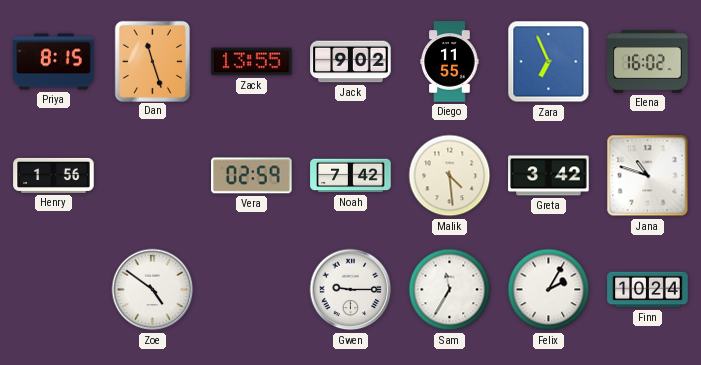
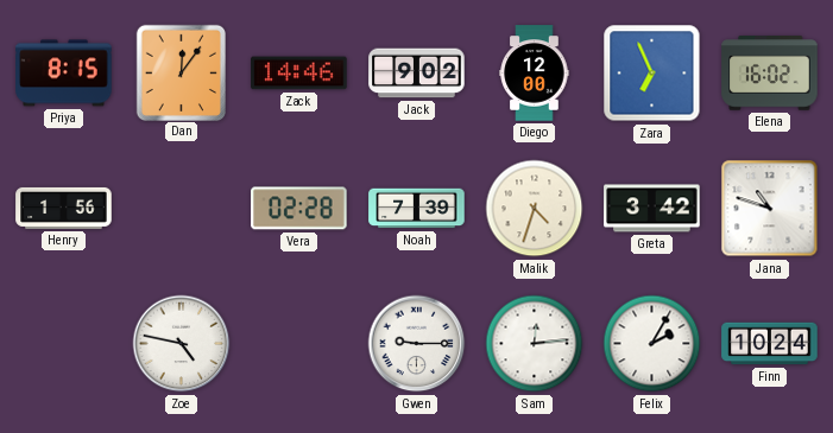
Dan: 11:27 -> 12:06 (181, 72)
Zack: 13:55 -> 14:46 (299, 74)
Diego: 11:55 -> 12:00 (535, 74)
Vera: 02:59 -> 02:28 (299, 209)
Noah: 7:42 -> 7:39 (417, 209)
Malik: 4:29 -> 4:33 (535, 209)
Zoe: 4:51 -> 4:47 (182, 344)
Sam: 11:35 -> 12:14 (535, 344)
